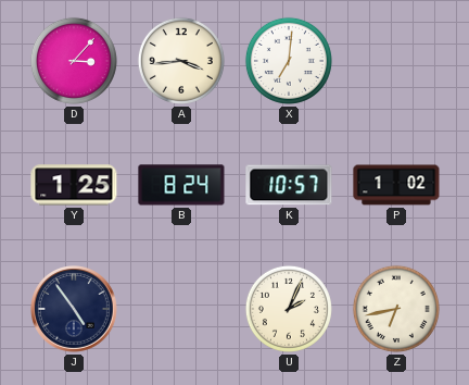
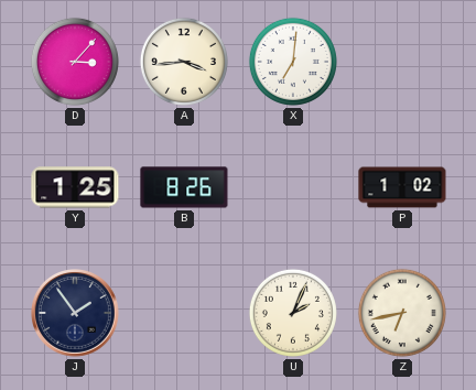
B: 8:24 -> 8:26 (184, 187)
K: 10:57 -> none (289, 185)
J: 4:54 -> 1:54 (76, 314)
